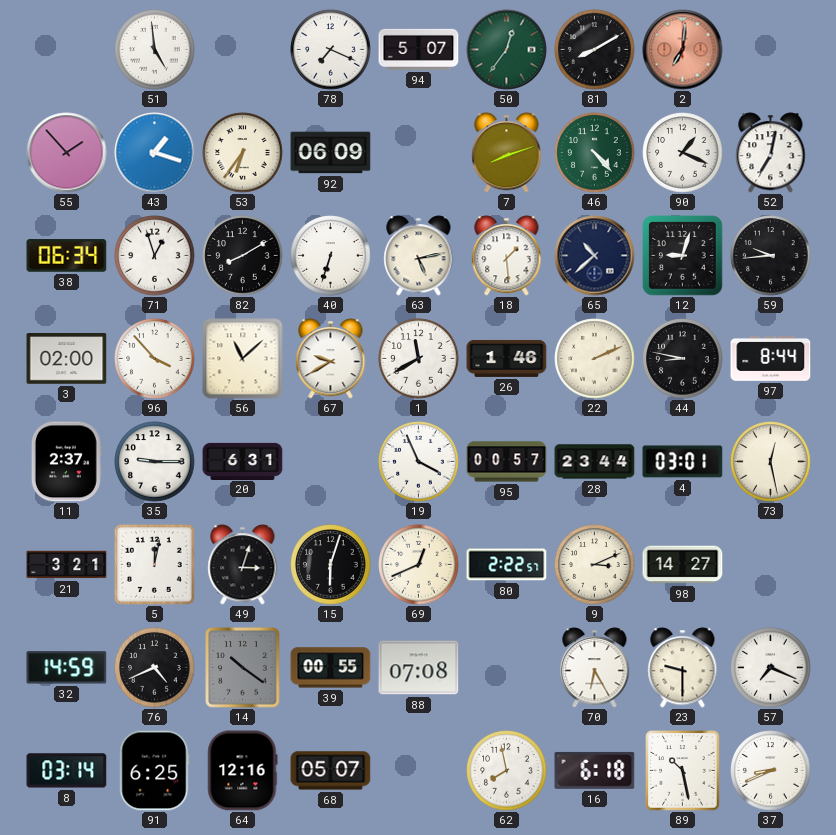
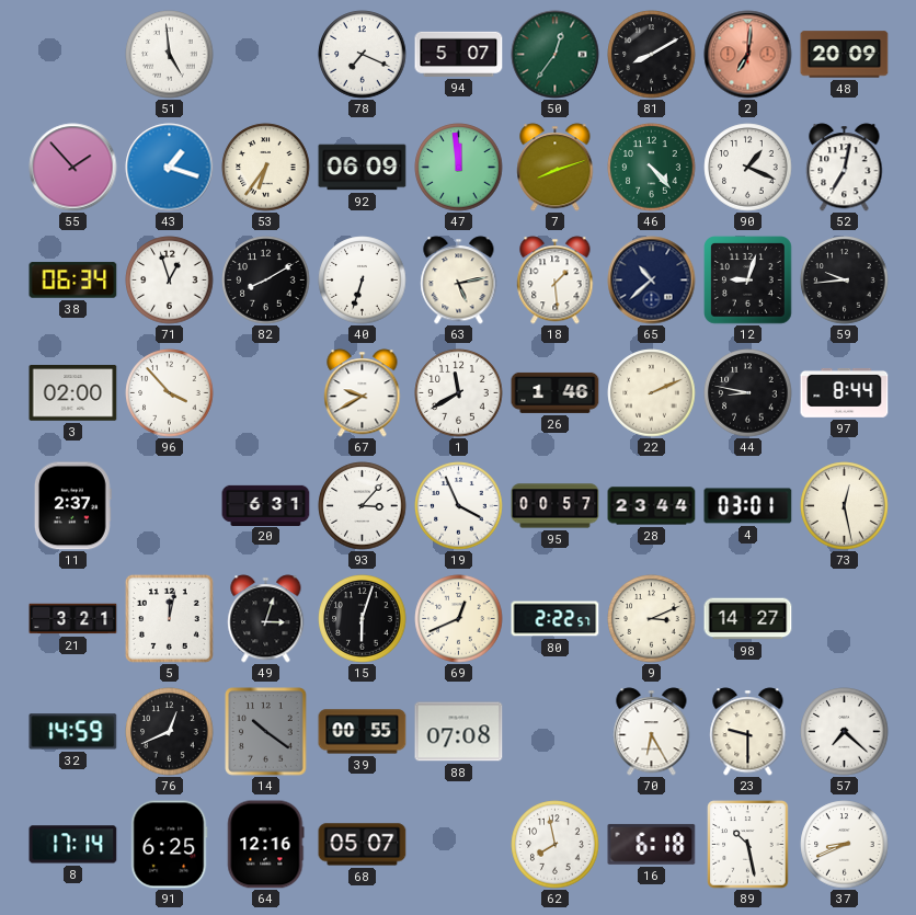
48: none -> 20:09 (845, 55)
47: none -> 11:59 (459, 168)
56: 11:08 -> none (243, 359)
35: 9:15 -> none (155, 462)
93: none -> 3:07 (363, 506)
76: 4:41 -> 12:41 (170, 732)
57: 7:19 -> 7:22 (845, 732)
8: 03:14 -> 17:14 (73, 845)
